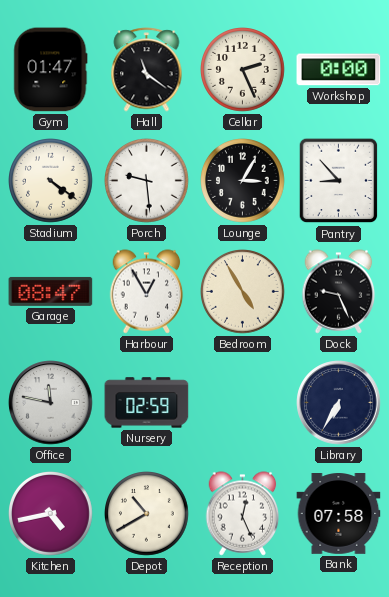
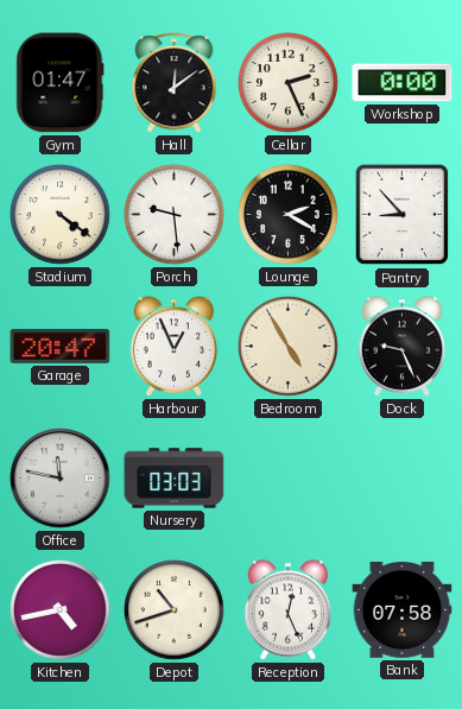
Hall: 11:21 -> 12:09 (175, 83)
Lounge: 3:05 -> 2:20 (289, 215)
Garage: 08:47 -> 20:47 (61, 346)
Harbour: 12:55 -> 12:56 (175, 347)
Nursery: 02:59 -> 03:03 (175, 479)
Library: 6:35 -> none (339, 403)
Depot: 10:40 -> 10:42 (175, 610)
